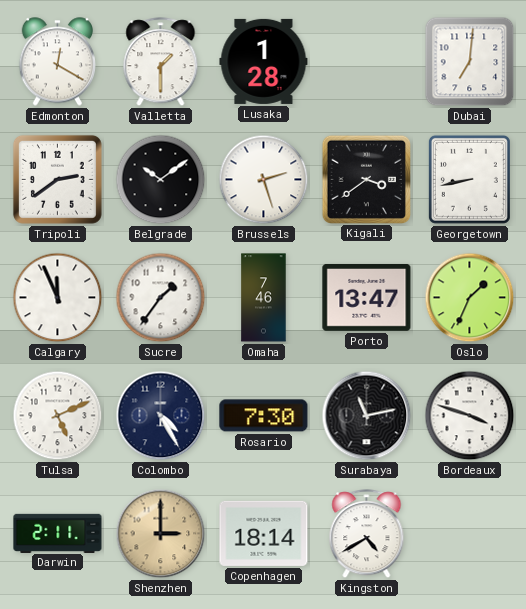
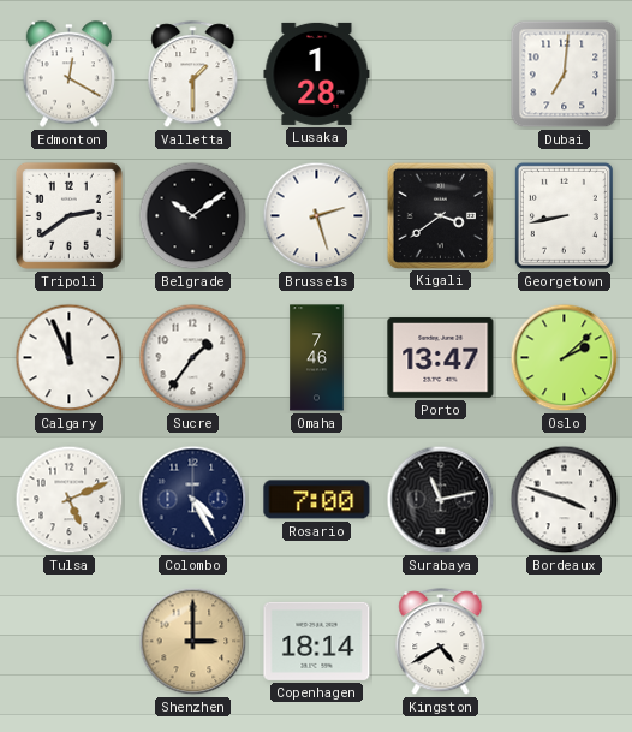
Oslo: 1:34 -> 2:08 (565, 358)
Rosario: 7:30 -> 7:00 (317, 500)
Darwin: 2:11 -> none (58, 533)
